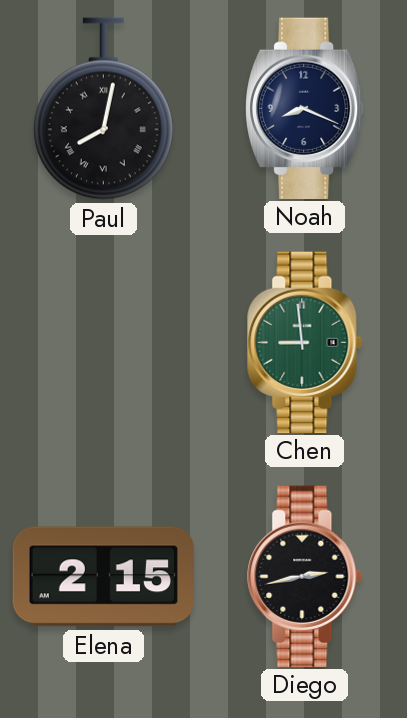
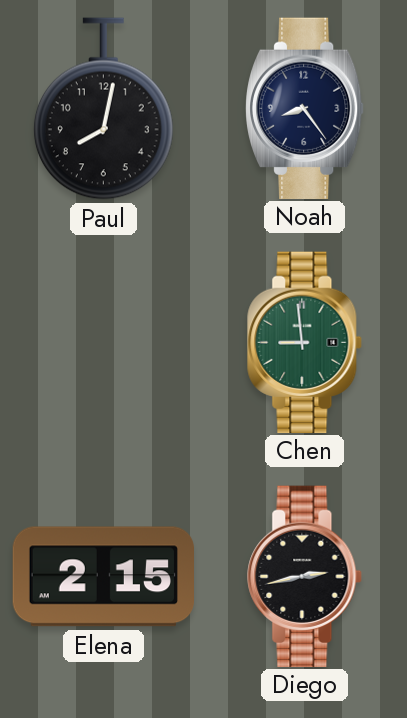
Paul numerals: Roman -> Arabic (103, 109)
Noah: 8:19 -> 8:24 (305, 108)
